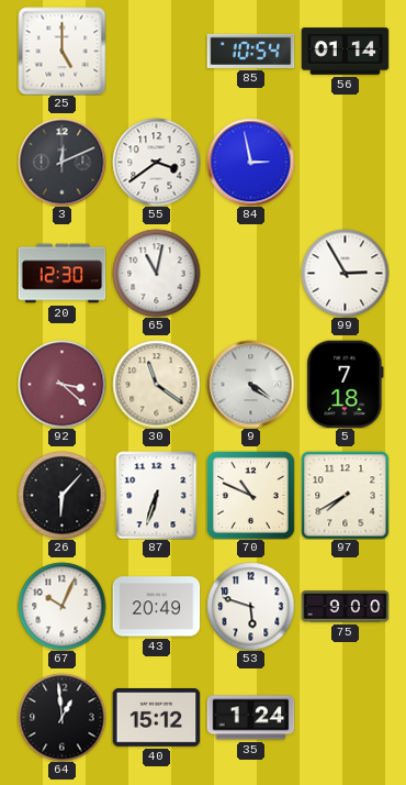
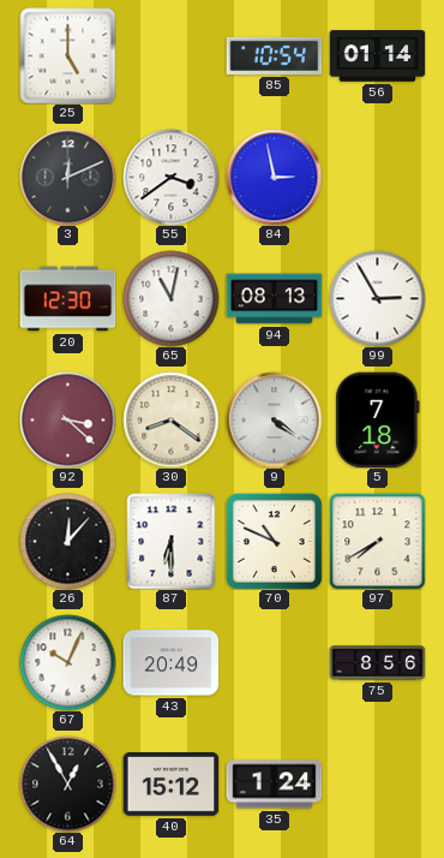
94: none -> 08:13 (274, 299)
30: 11:21 -> 8:21 (170, 419)
26: 6:07 -> 12:07 (67, 541)
87: 6:33 -> 6:30 (172, 541)
53: 5:48 -> none (250, 606)
75: 9:00 -> 8:56 (377, 663)
64: 12:59 -> 12:55 (67, 783)
